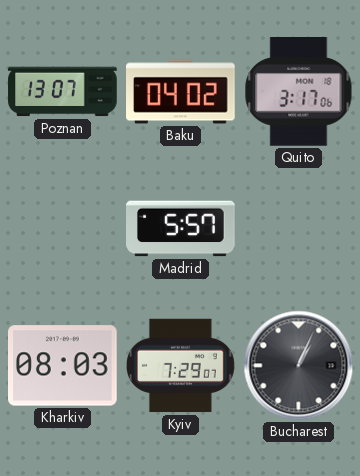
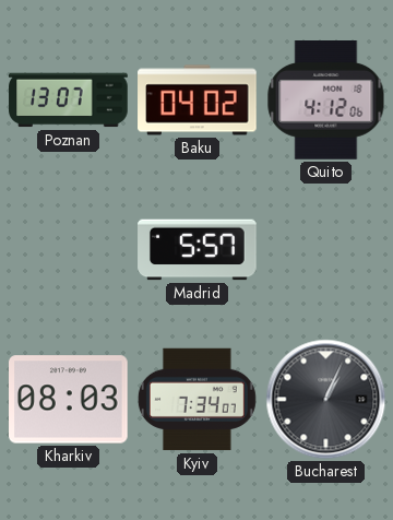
Quito: 3:17 -> 4:12 (326, 101)
Kyiv: 7:29 -> 7:34 (196, 400)
